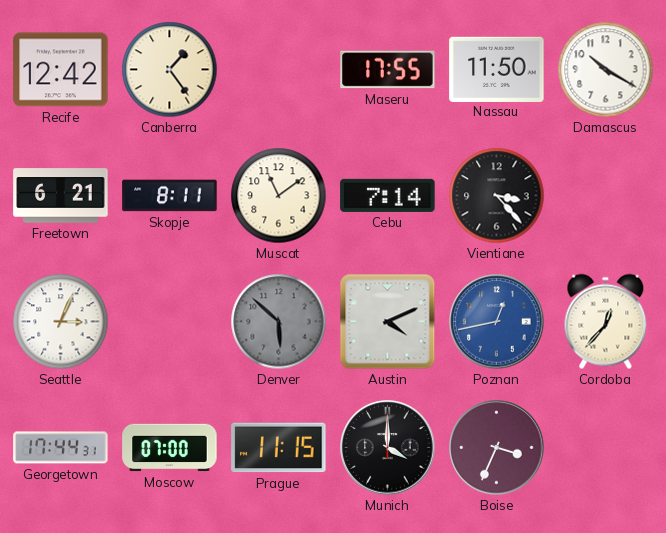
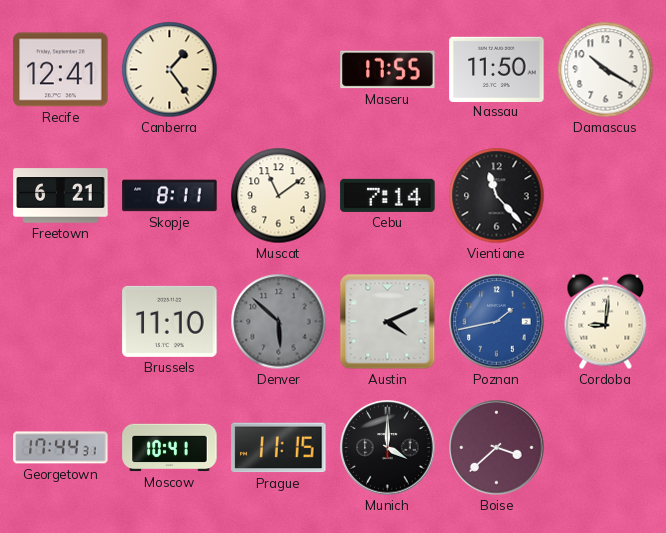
Recife: 12:42 -> 12:41 (61, 70)
Vientiane: 3:23 -> 11:23 (497, 196)
Seattle: 3:04 -> none (61, 322)
Brussels: none -> 11:10 (170, 321)
Poznan: 12:43 -> 1:43 (497, 322)
Cordoba: 12:37 -> 9:01 (606, 322)
Moscow: 07:00 -> 10:41 (170, 448)
Boise: 3:34 -> 3:38 (497, 448)
